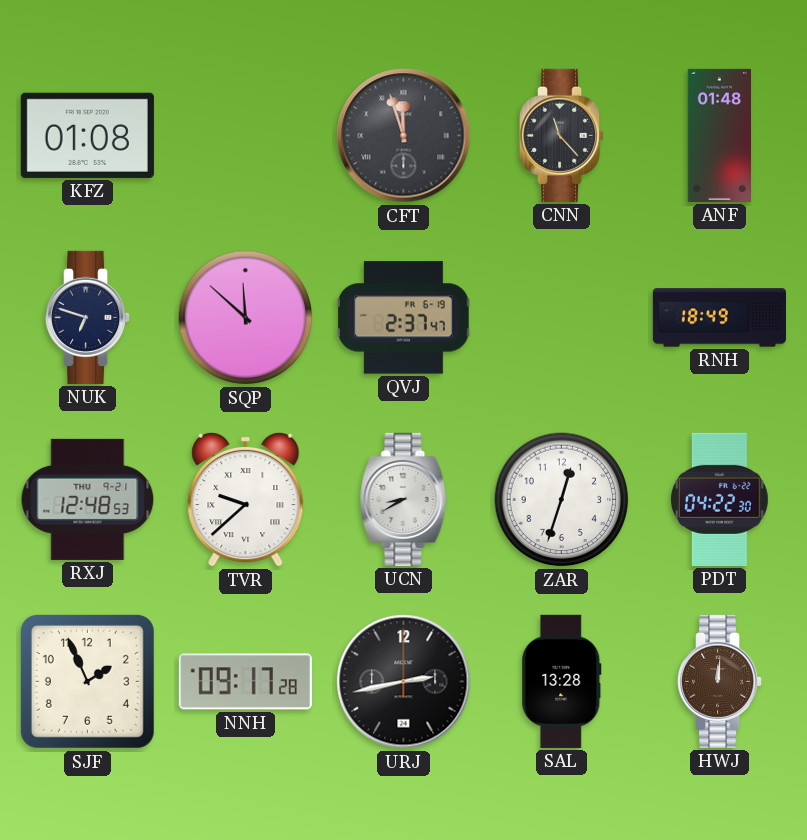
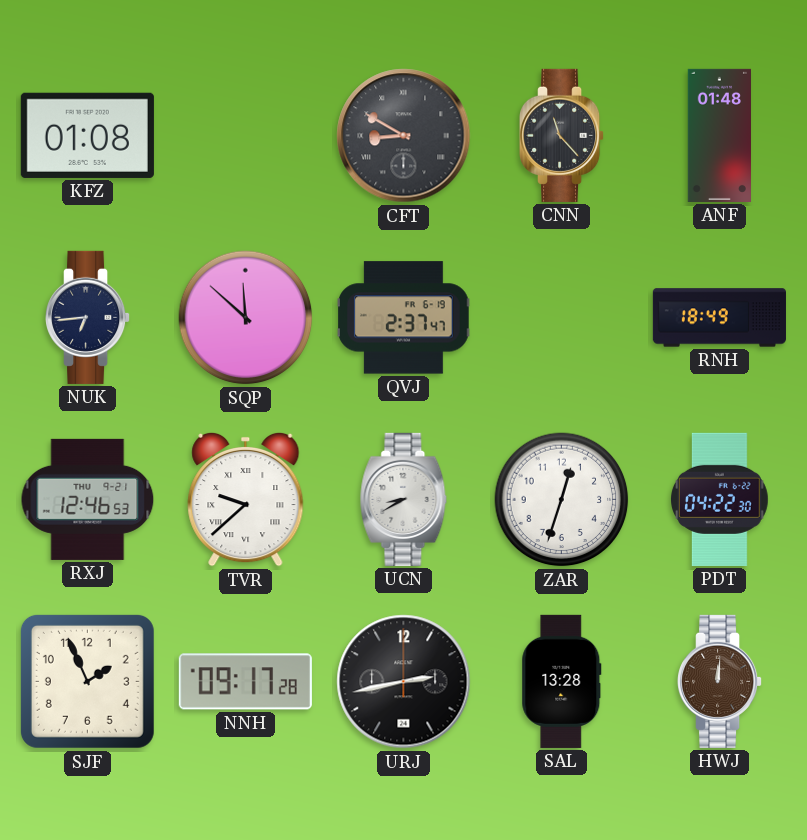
CFT: 11:57 -> 8:50 (404, 136)
NUK: 6:48 -> 6:44 (89, 317)
RXJ: 12:48 -> 12:46 (88, 499)
